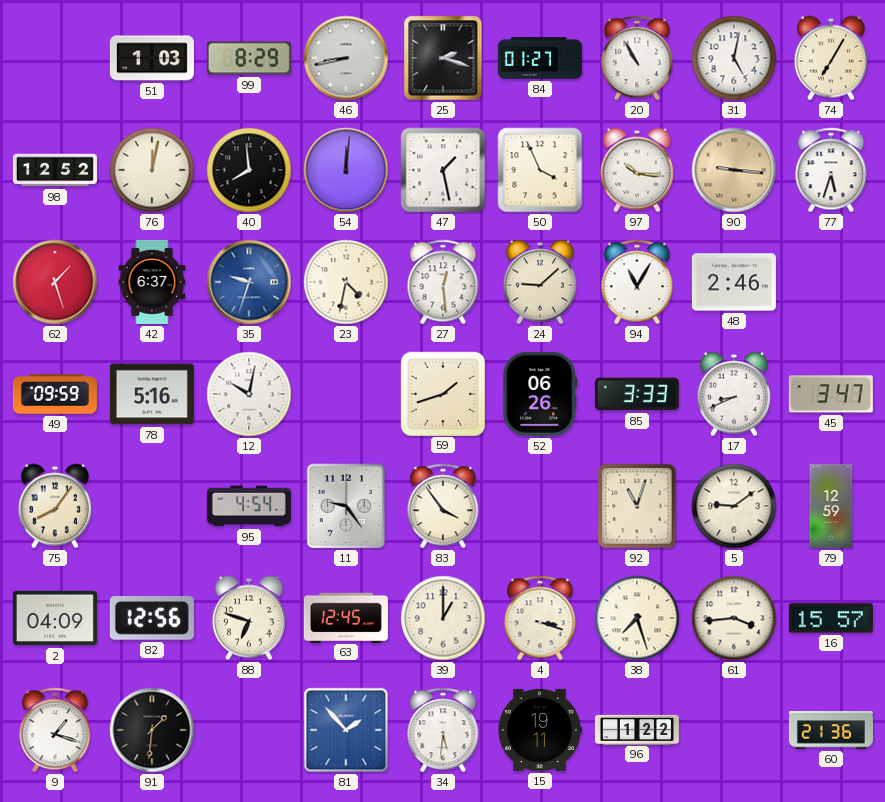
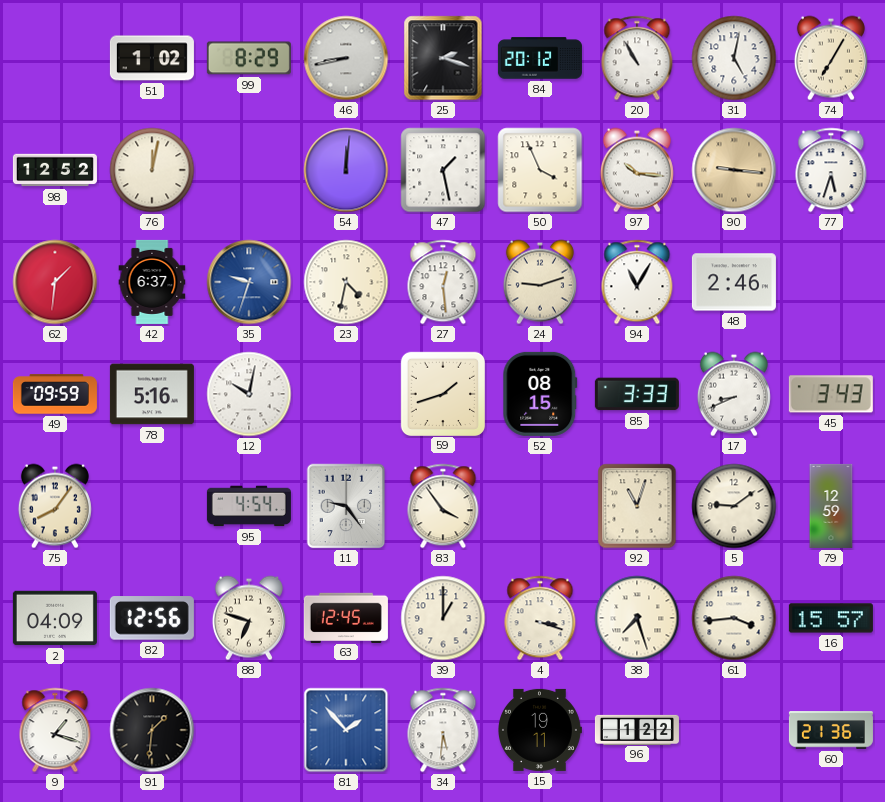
51: 1:03 -> 1:02 (152, 58)
84: 01:27 -> 20:12 (540, 58)
40: 7:59 -> none (249, 170)
62: 1:27 -> 1:31 (55, 282)
24: 9:08 -> 9:12 (540, 282)
52: 06:26 -> 08:15 (540, 394)
45: 3:47 -> 3:43 (831, 394)
